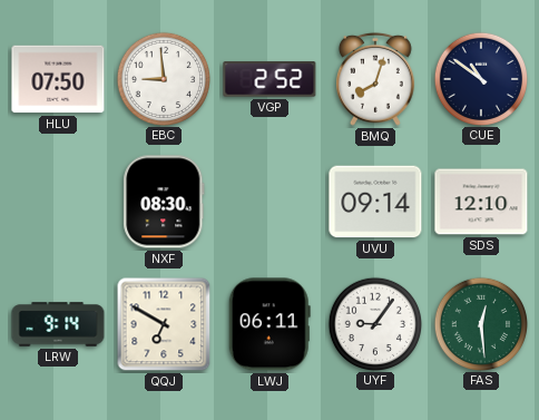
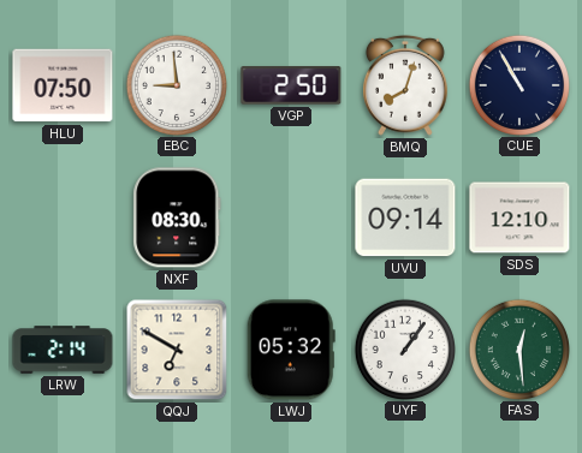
VGP: 2:52 -> 2:50 (291, 85)
CUE: 10:51 -> 10:55 (518, 84)
LRW: 9:14 -> 2:14 (63, 350)
LWJ: 06:11 -> 05:32 (291, 350)
UYF: 9:06 -> 1:06 (404, 348)
